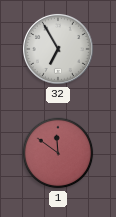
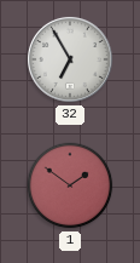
1: 11:51 -> 1:51 (70, 185)
